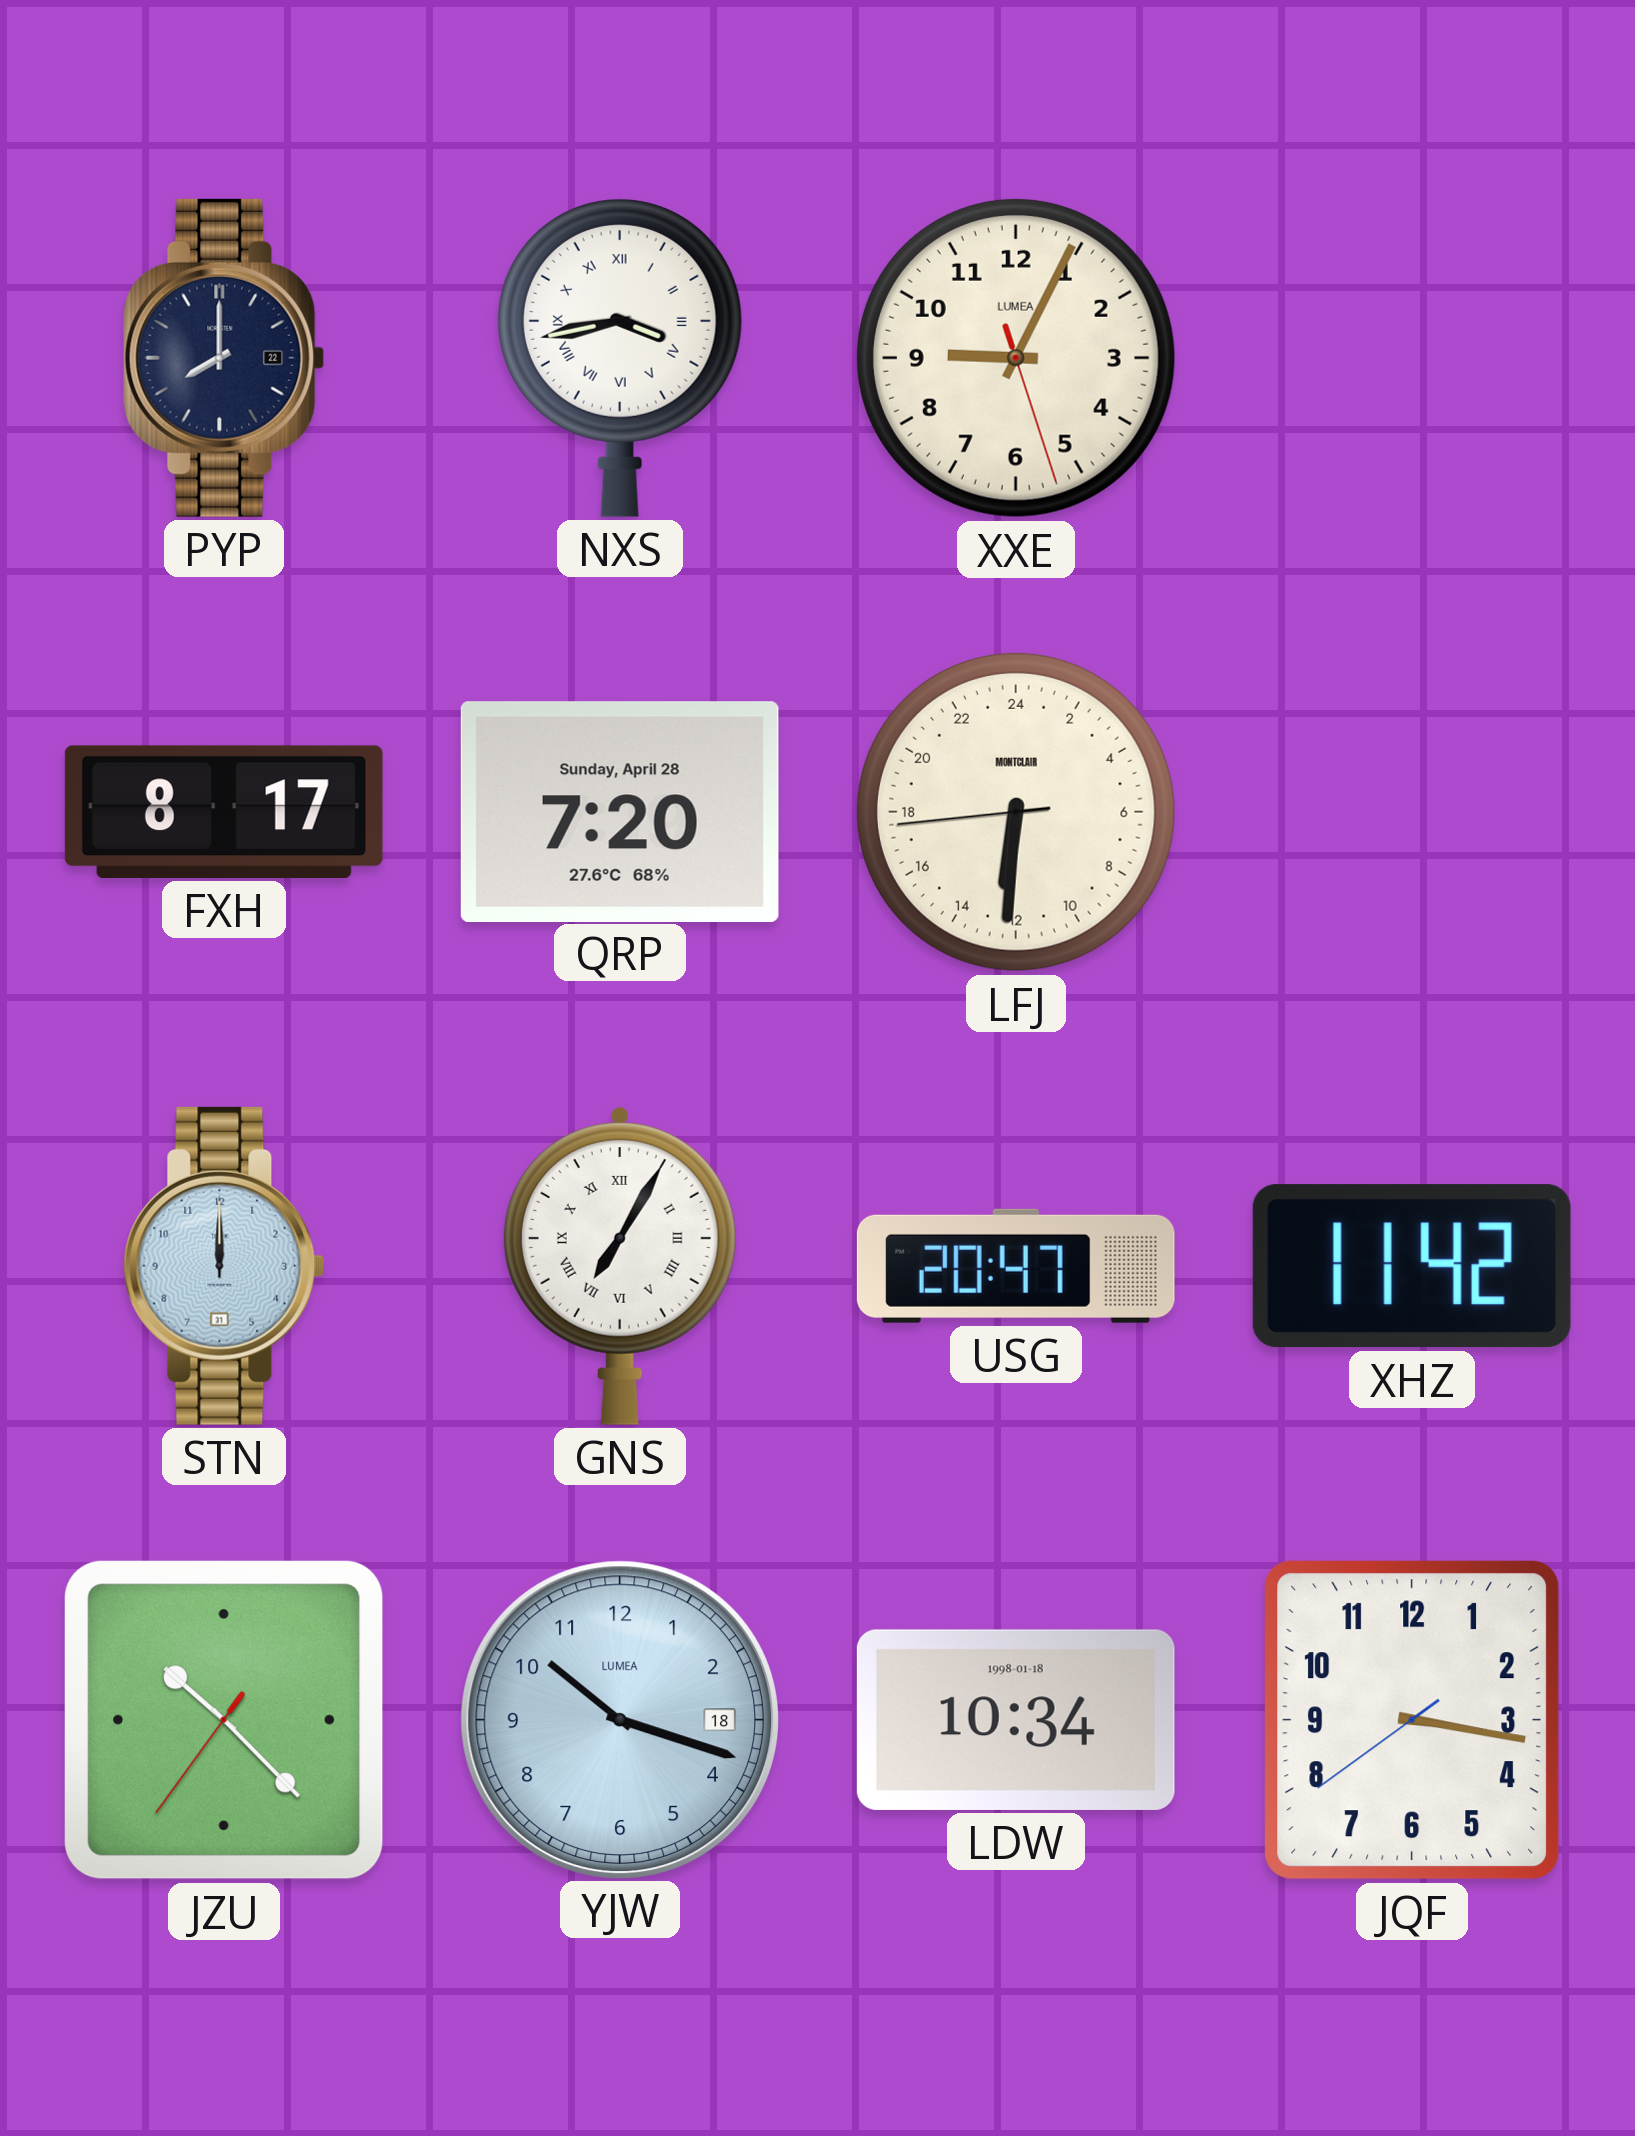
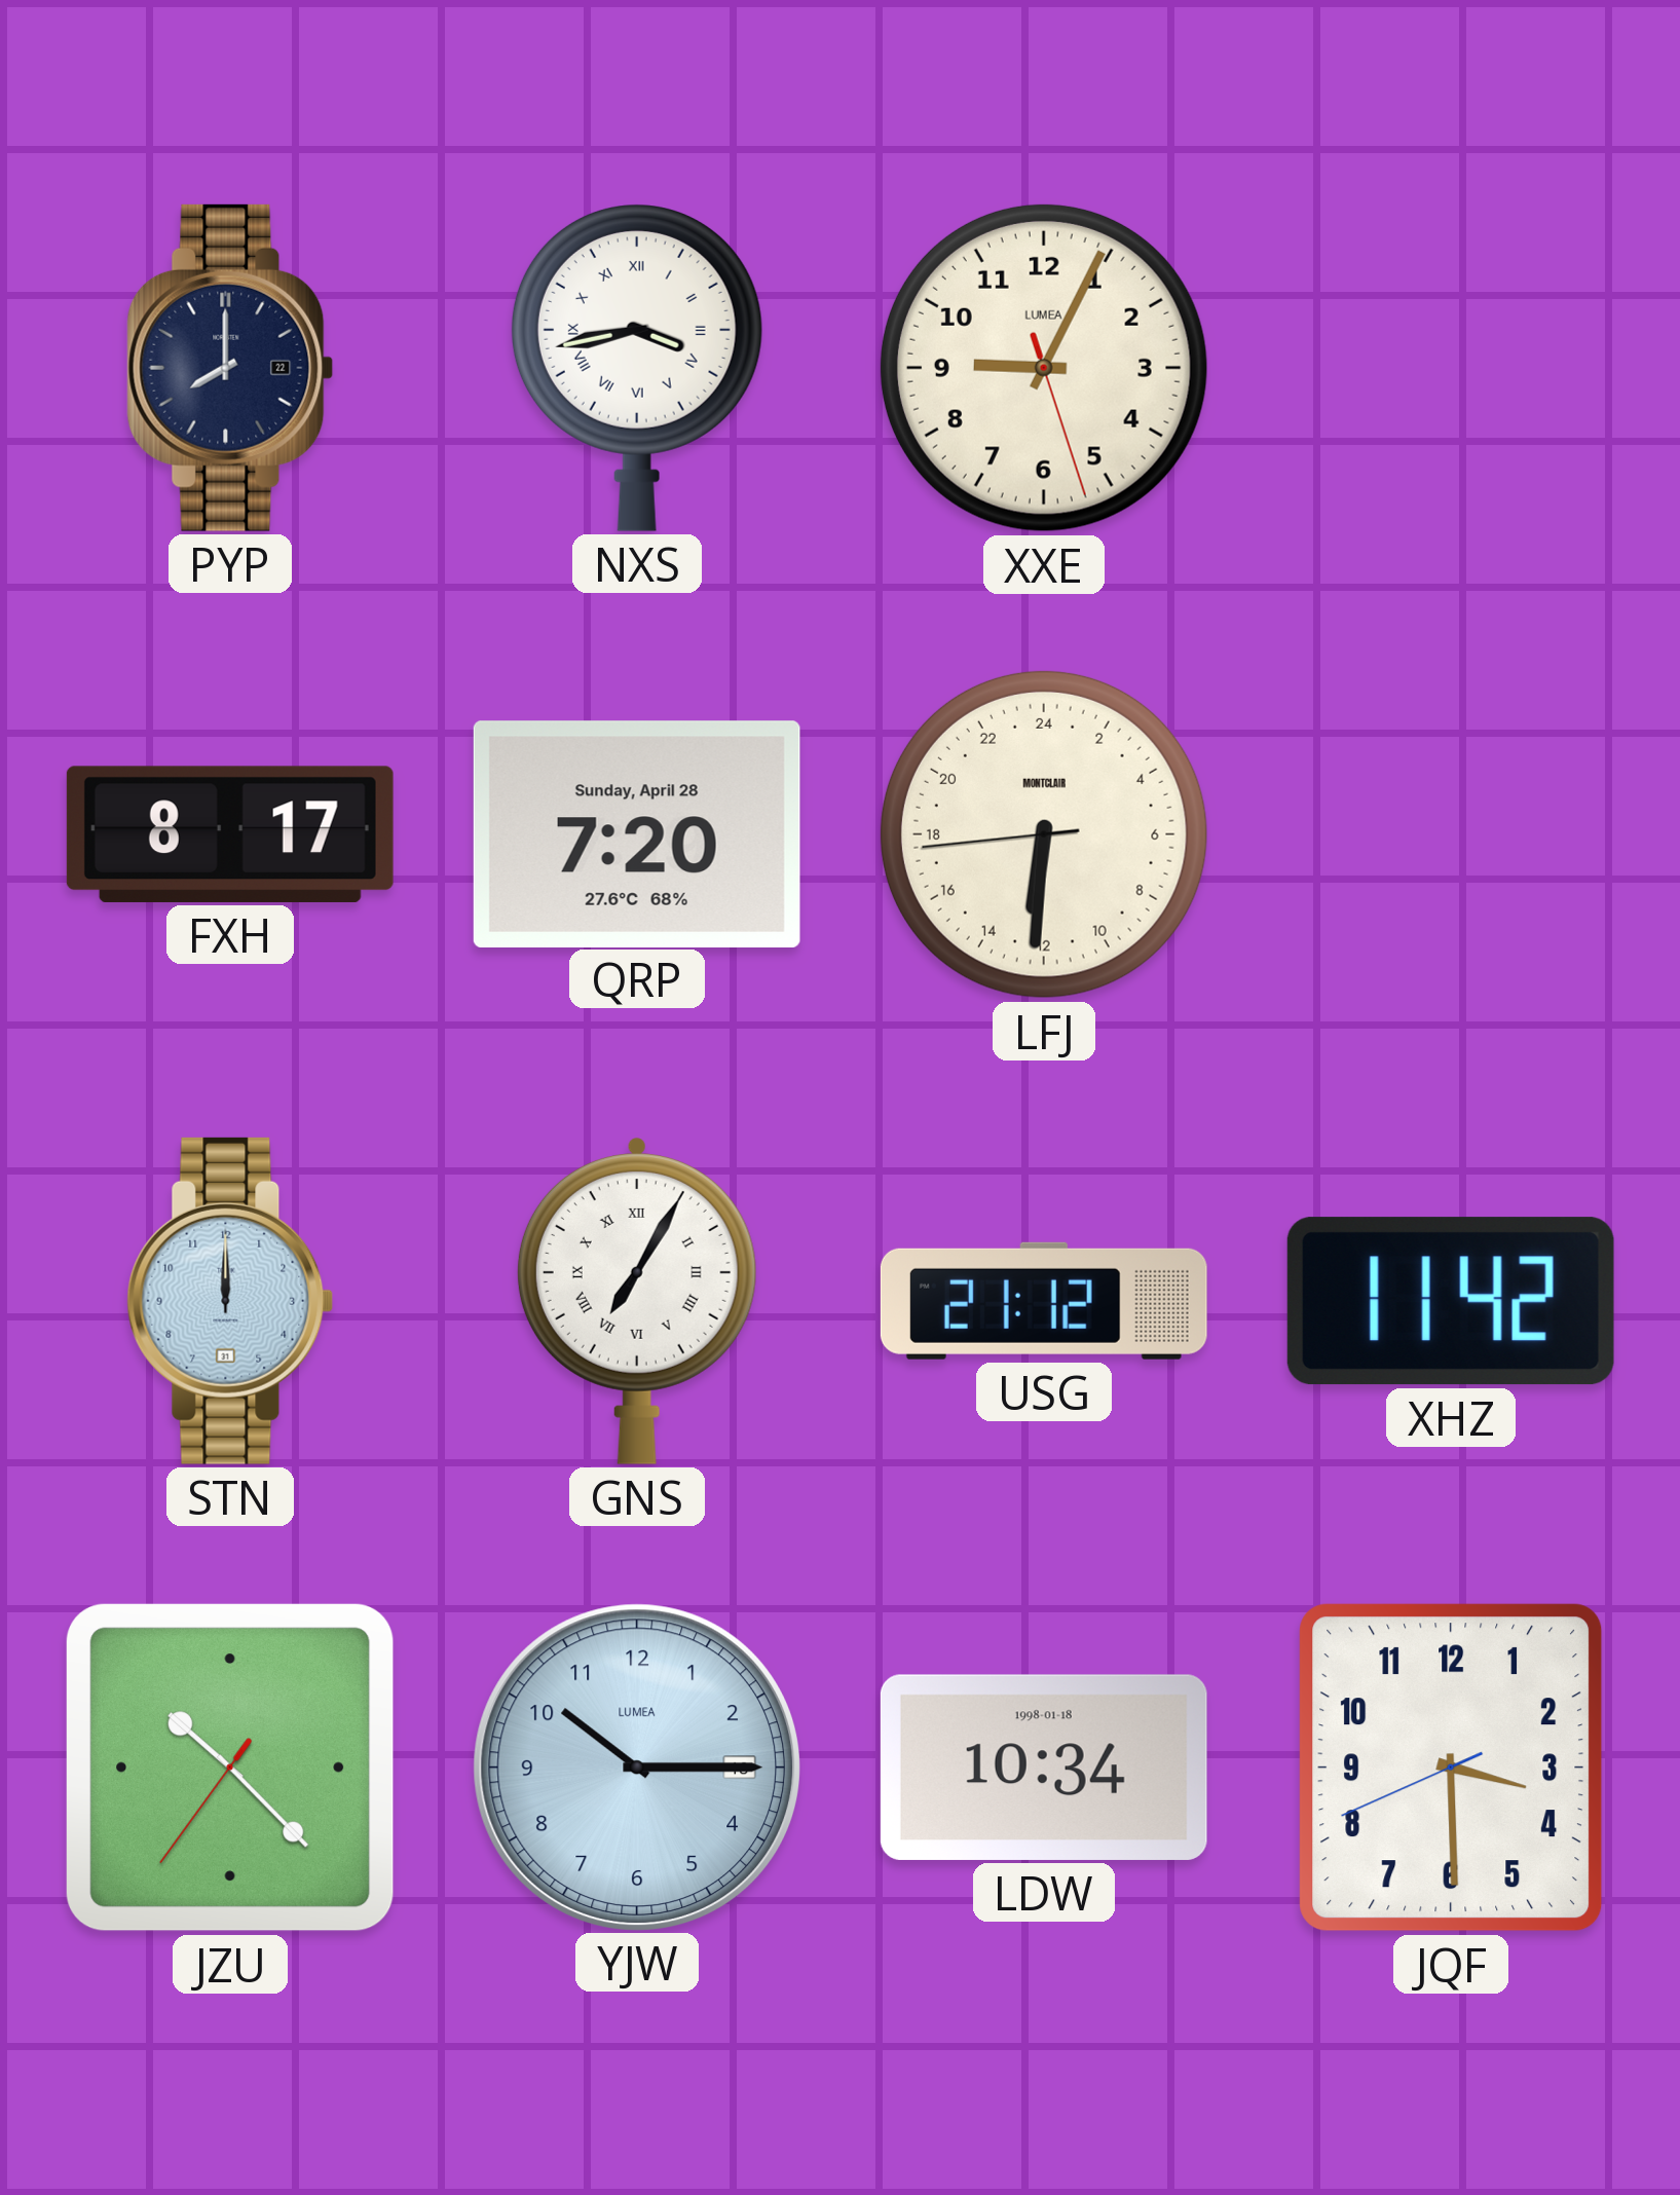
USG: 20:47 -> 21:12 (1044, 1301)
YJW: 10:18 -> 10:15 (636, 1766)
JQF: 3:16 -> 3:29 (1451, 1768)
